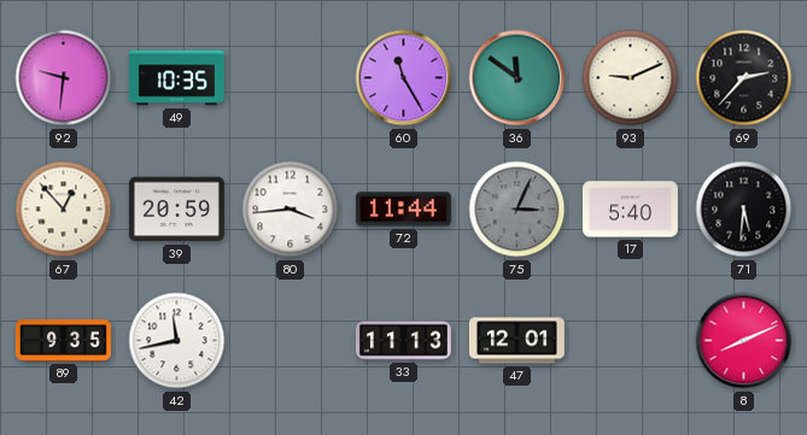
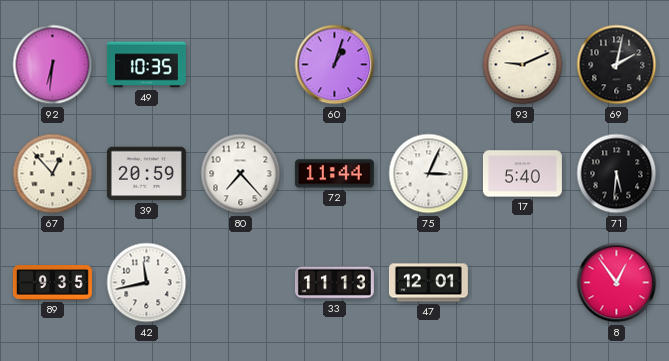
92: 9:31 -> 6:31 (53, 65)
60: 11:25 -> 1:03 (335, 65)
36: 11:51 -> none (517, 78)
69: 2:37 -> 2:02 (617, 65)
80: 3:44 -> 7:23 (241, 174)
75 dial: grey -> white (429, 174)
8: 8:11 -> 12:54 (617, 283)
